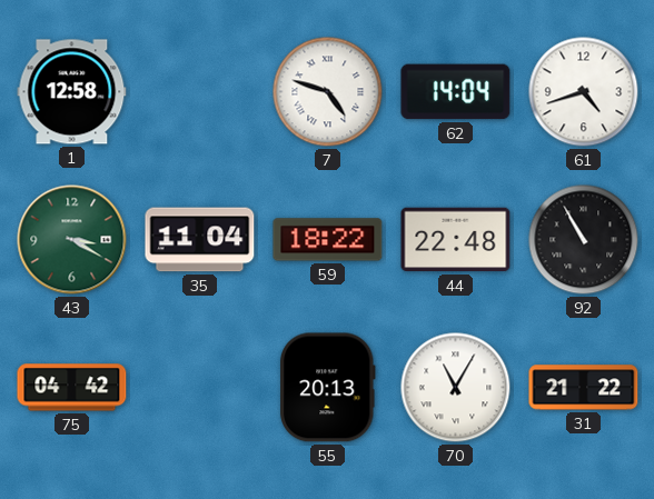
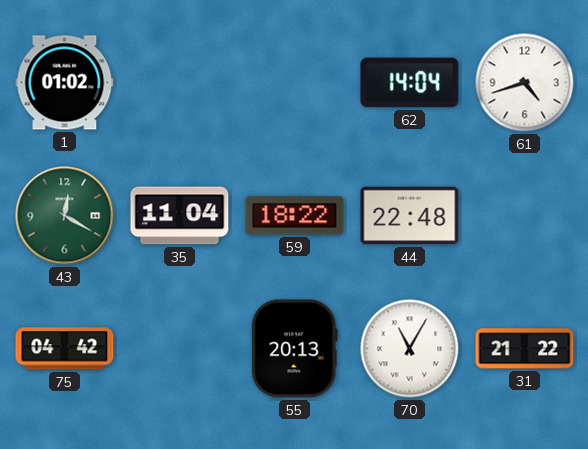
1: 12:58 -> 01:02 (65, 83)
7: 4:48 -> none (328, 92)
43: 3:20 -> 12:20 (65, 216)
92: 10:55 -> none (584, 240)
